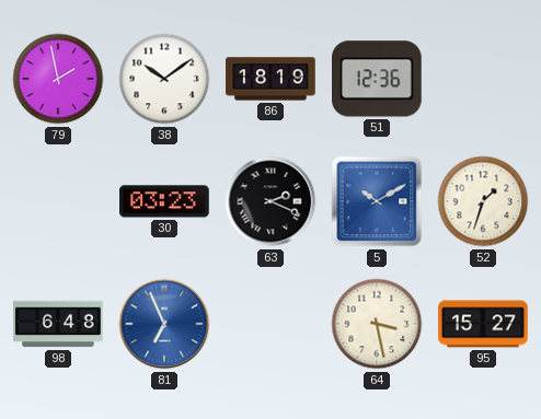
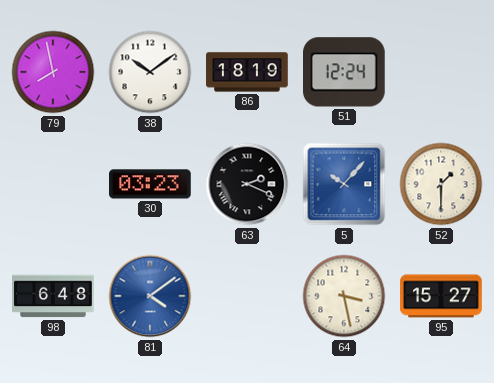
79: 1:58 -> 7:58 (53, 72)
51: 12:36 -> 12:24 (345, 72)
5: 10:10 -> 10:07 (344, 184)
52: 1:33 -> 1:30 (441, 184)
81: 6:56 -> 4:09 (150, 296)
